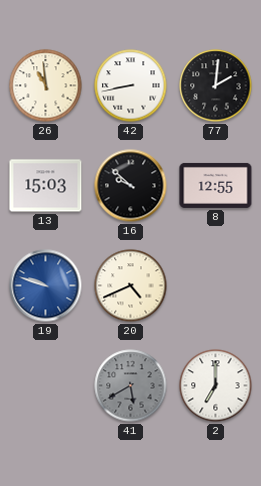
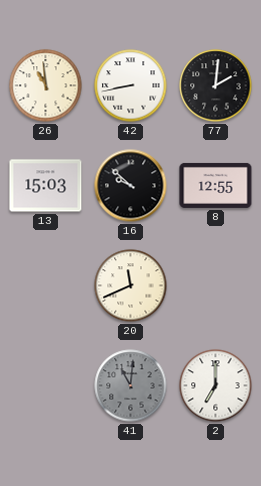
19: 9:48 -> none (46, 286)
20: 4:41 -> 11:41 (131, 286)
41: 5:40 -> 11:01 (131, 386)
